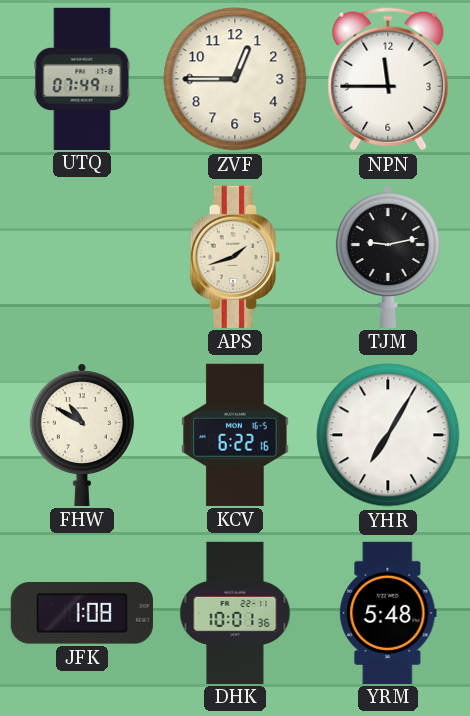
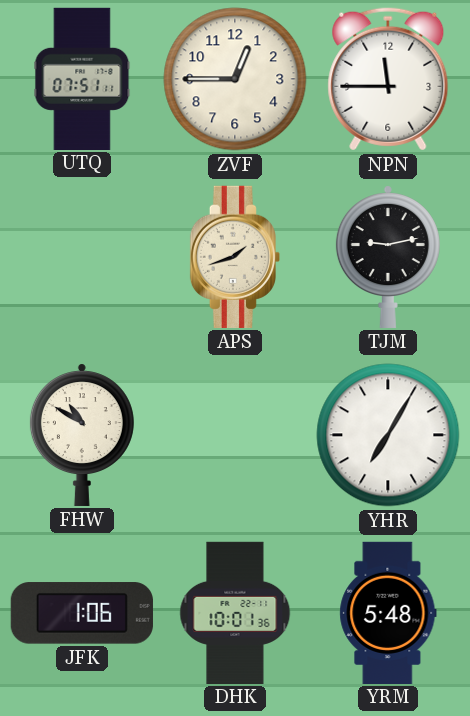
UTQ: 07:49 -> 07:51 (82, 78)
KCV: 6:22 -> none (235, 435)
JFK: 1:08 -> 1:06 (82, 613)
